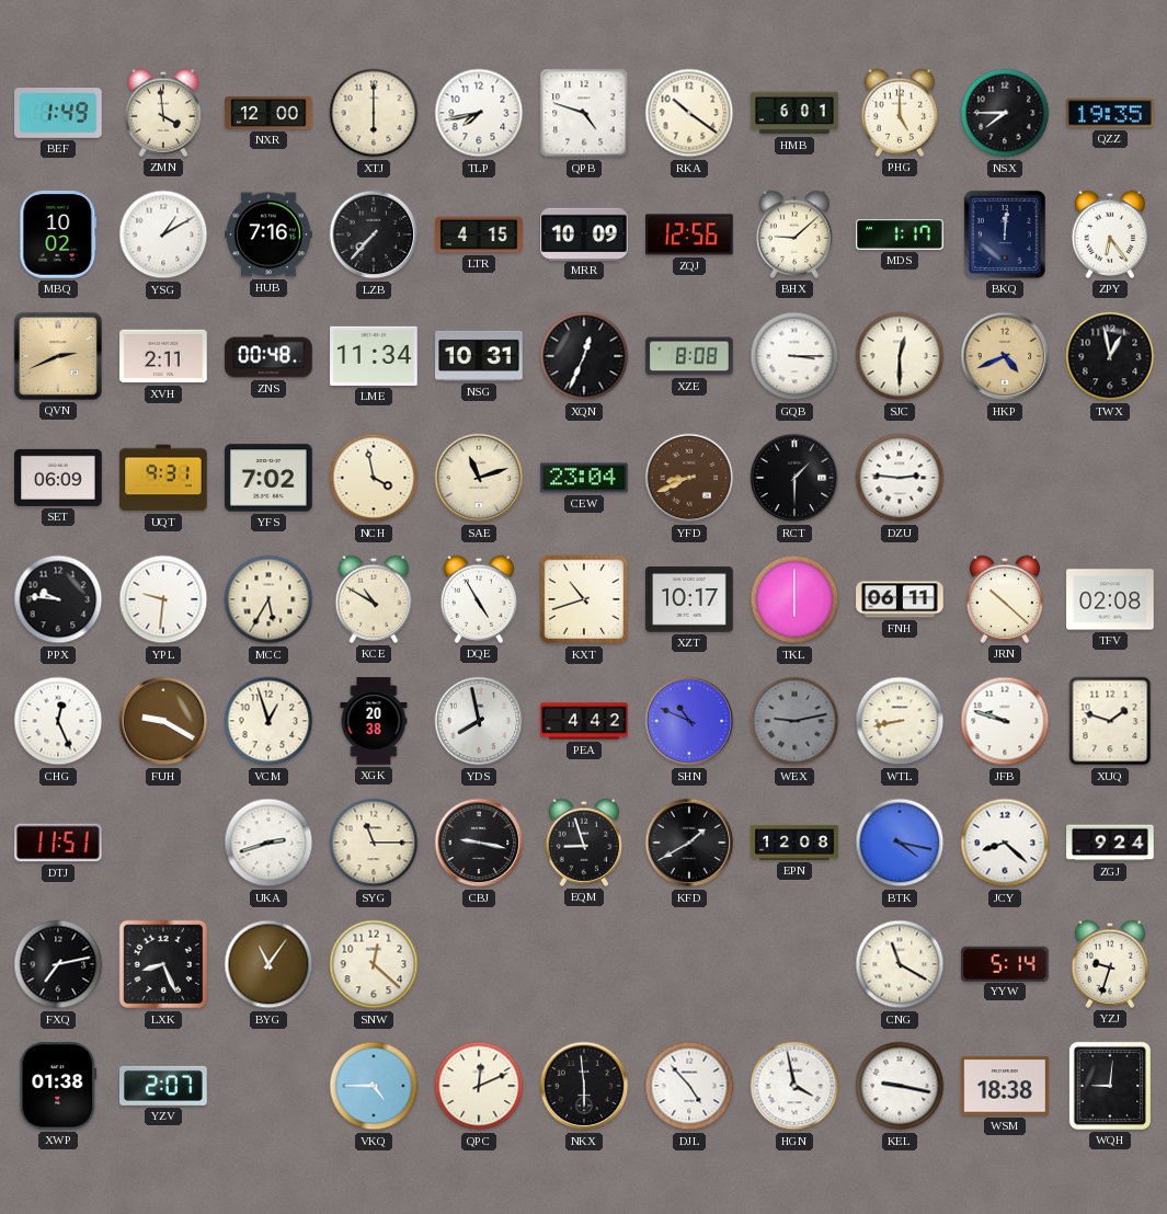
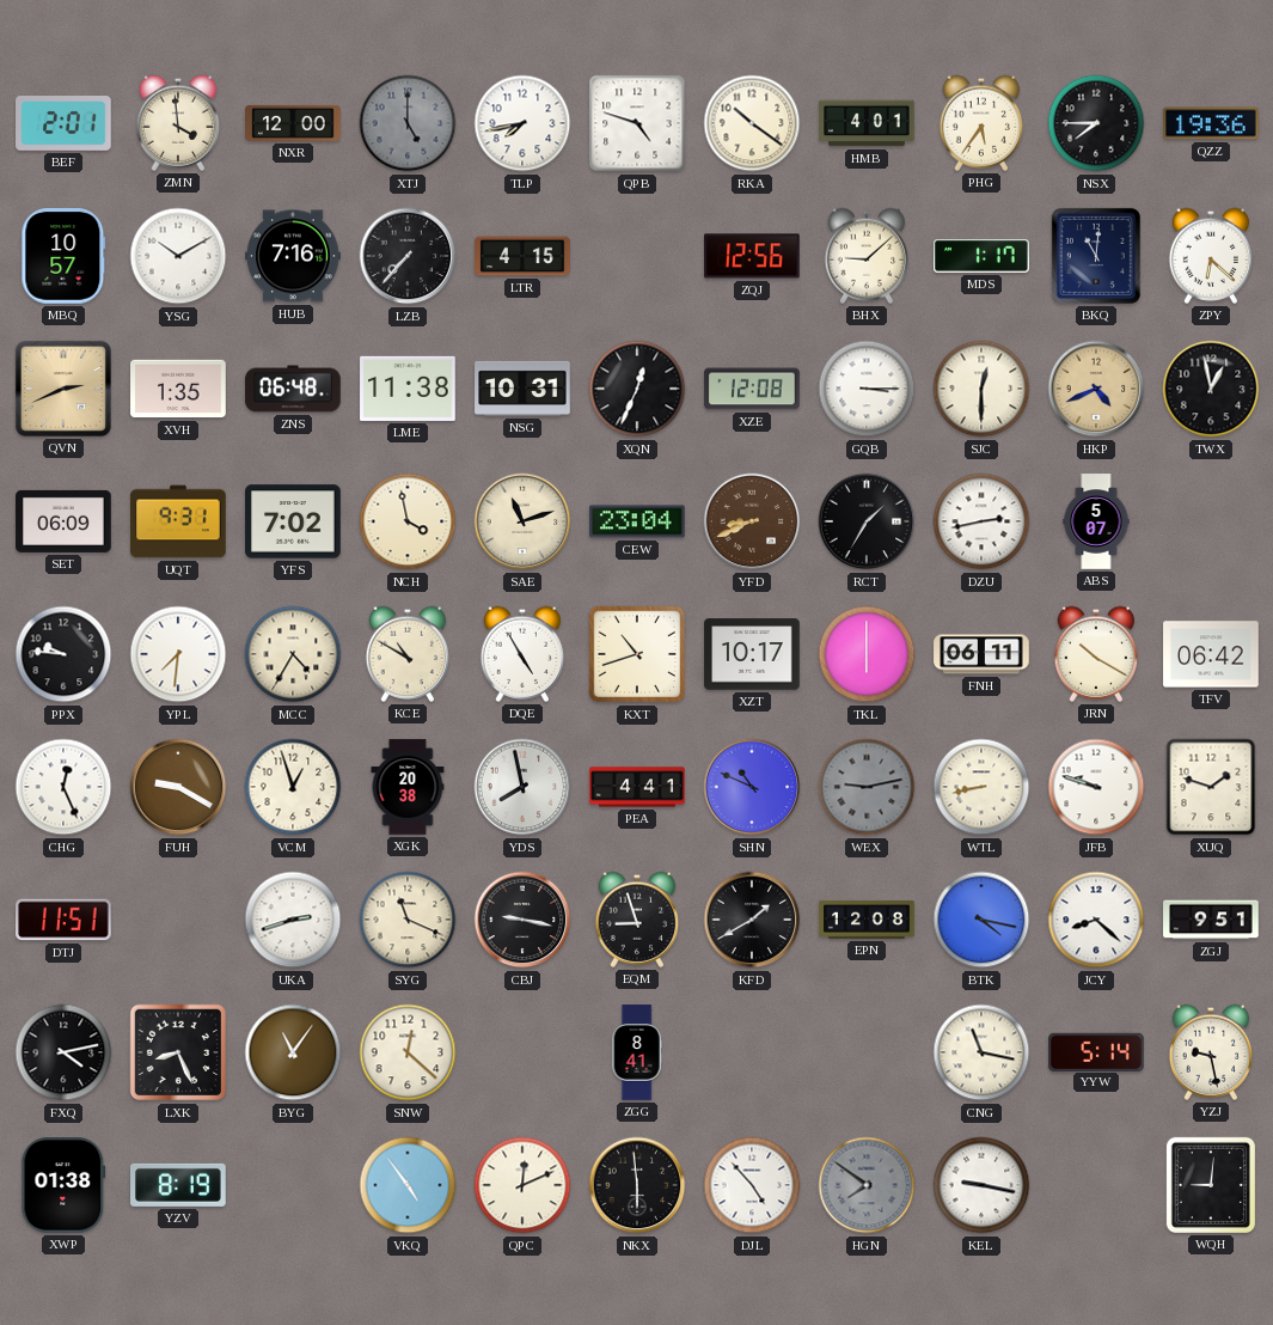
BEF: 1:49 -> 2:01 (63, 124)
XTJ: 6:00 -> 5:00 (408, 123)
XTJ dial: cream -> grey (408, 123)
HMB: 6:01 -> 4:01 (867, 123)
PHG: 5:00 -> 5:36 (981, 123)
QZZ: 19:35 -> 19:36 (1211, 123)
MBQ: 10:02 -> 10:57 (63, 256)
YSG: 1:10 -> 10:10 (178, 256)
MRR: 10:09 -> none (584, 233)
BKQ: 12:01 -> 11:01 (1096, 256)
ZPY: 6:24 -> 6:22 (1211, 256)
XVH: 2:11 -> 1:35 (178, 389)
ZNS: 00:48 -> 06:48 (293, 389)
LME: 11:34 -> 11:38 (408, 389)
XZE: 8:08 -> 12:08 (752, 389)
RCT: 1:30 -> 1:35 (867, 521)
DZU: 2:46 -> 2:43 (981, 521)
ABS: none -> 5:07 (1096, 521)
YPL: 9:31 -> 7:31 (178, 654)
MCC: 5:35 -> 4:35 (293, 654)
JRN: 10:22 -> 10:20 (1096, 654)
TFV: 02:08 -> 06:42 (1211, 654)
PEA: 4:42 -> 4:41 (637, 787)
SYG: 11:15 -> 11:19 (408, 920)
ZGJ: 9:24 -> 9:51 (1211, 920)
FXQ: 7:13 -> 4:13 (63, 1052)
ZGG: none -> 8:41 (637, 1052)
CNG: 11:20 -> 11:17 (981, 1052)
YZJ: 9:33 -> 9:28 (1211, 1052)
YZV: 2:07 -> 8:19 (179, 1185)
VKQ: 4:45 -> 4:54 (408, 1185)
HGN: 3:58 -> 7:51 (867, 1185)
HGN dial: white -> grey (867, 1185)
WSM: 18:38 -> none (1005, 1086)
